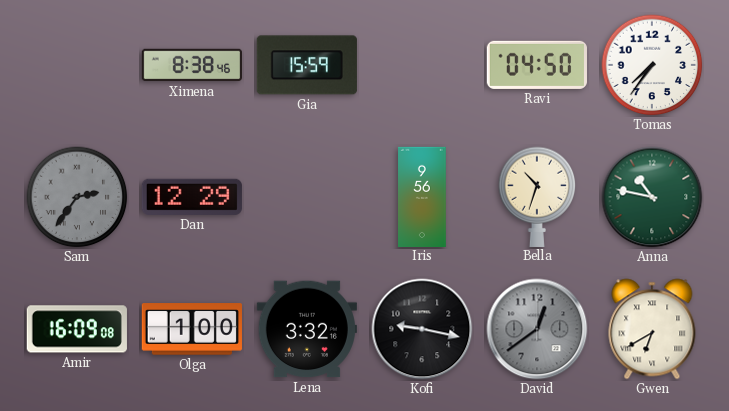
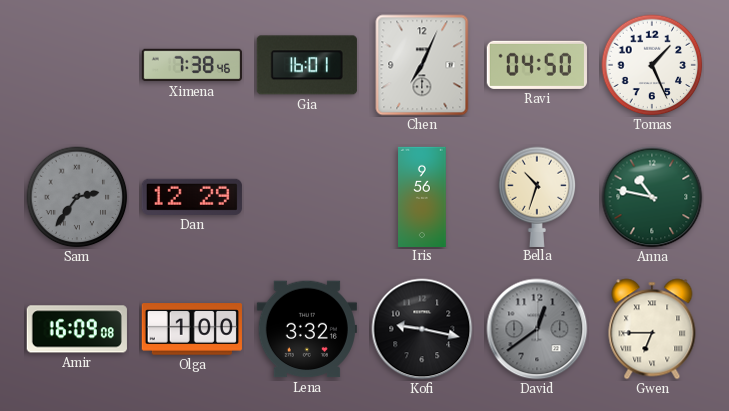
Ximena: 8:38 -> 7:38 (191, 65)
Gia: 15:59 -> 16:01 (307, 65)
Chen: none -> 7:04 (422, 65)
Tomas: 7:36 -> 1:26 (652, 65)
Gwen: 6:40 -> 6:45 (652, 329)
